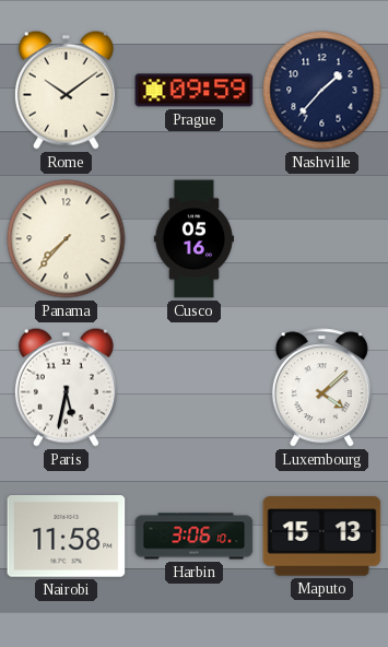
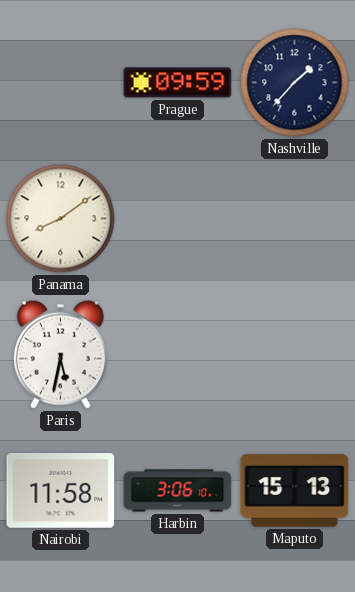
Rome: 10:09 -> none (66, 90)
Panama: 7:37 -> 8:09 (61, 219)
Cusco: 05:16 -> none (193, 239)
Luxembourg: 4:08 -> none (321, 388)
